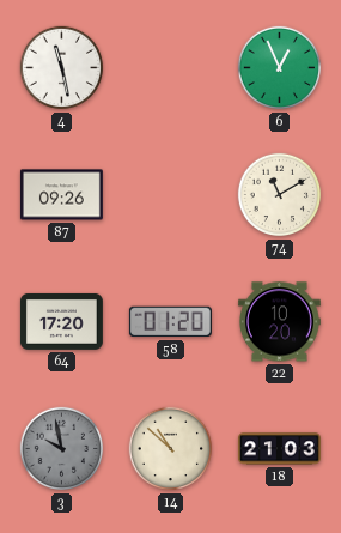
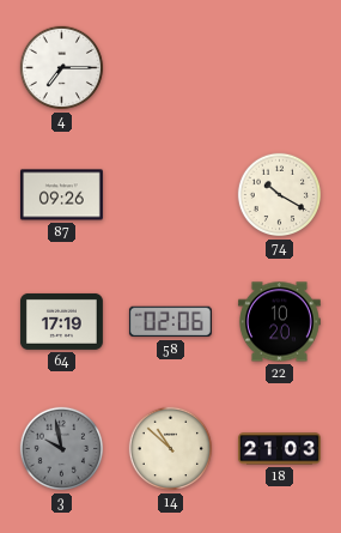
4: 11:28 -> 7:15 (62, 68)
6: 12:56 -> none (280, 68)
74: 11:10 -> 10:20 (280, 195)
64: 17:20 -> 17:19 (61, 321)
58: 01:20 -> 02:06 (170, 322)
